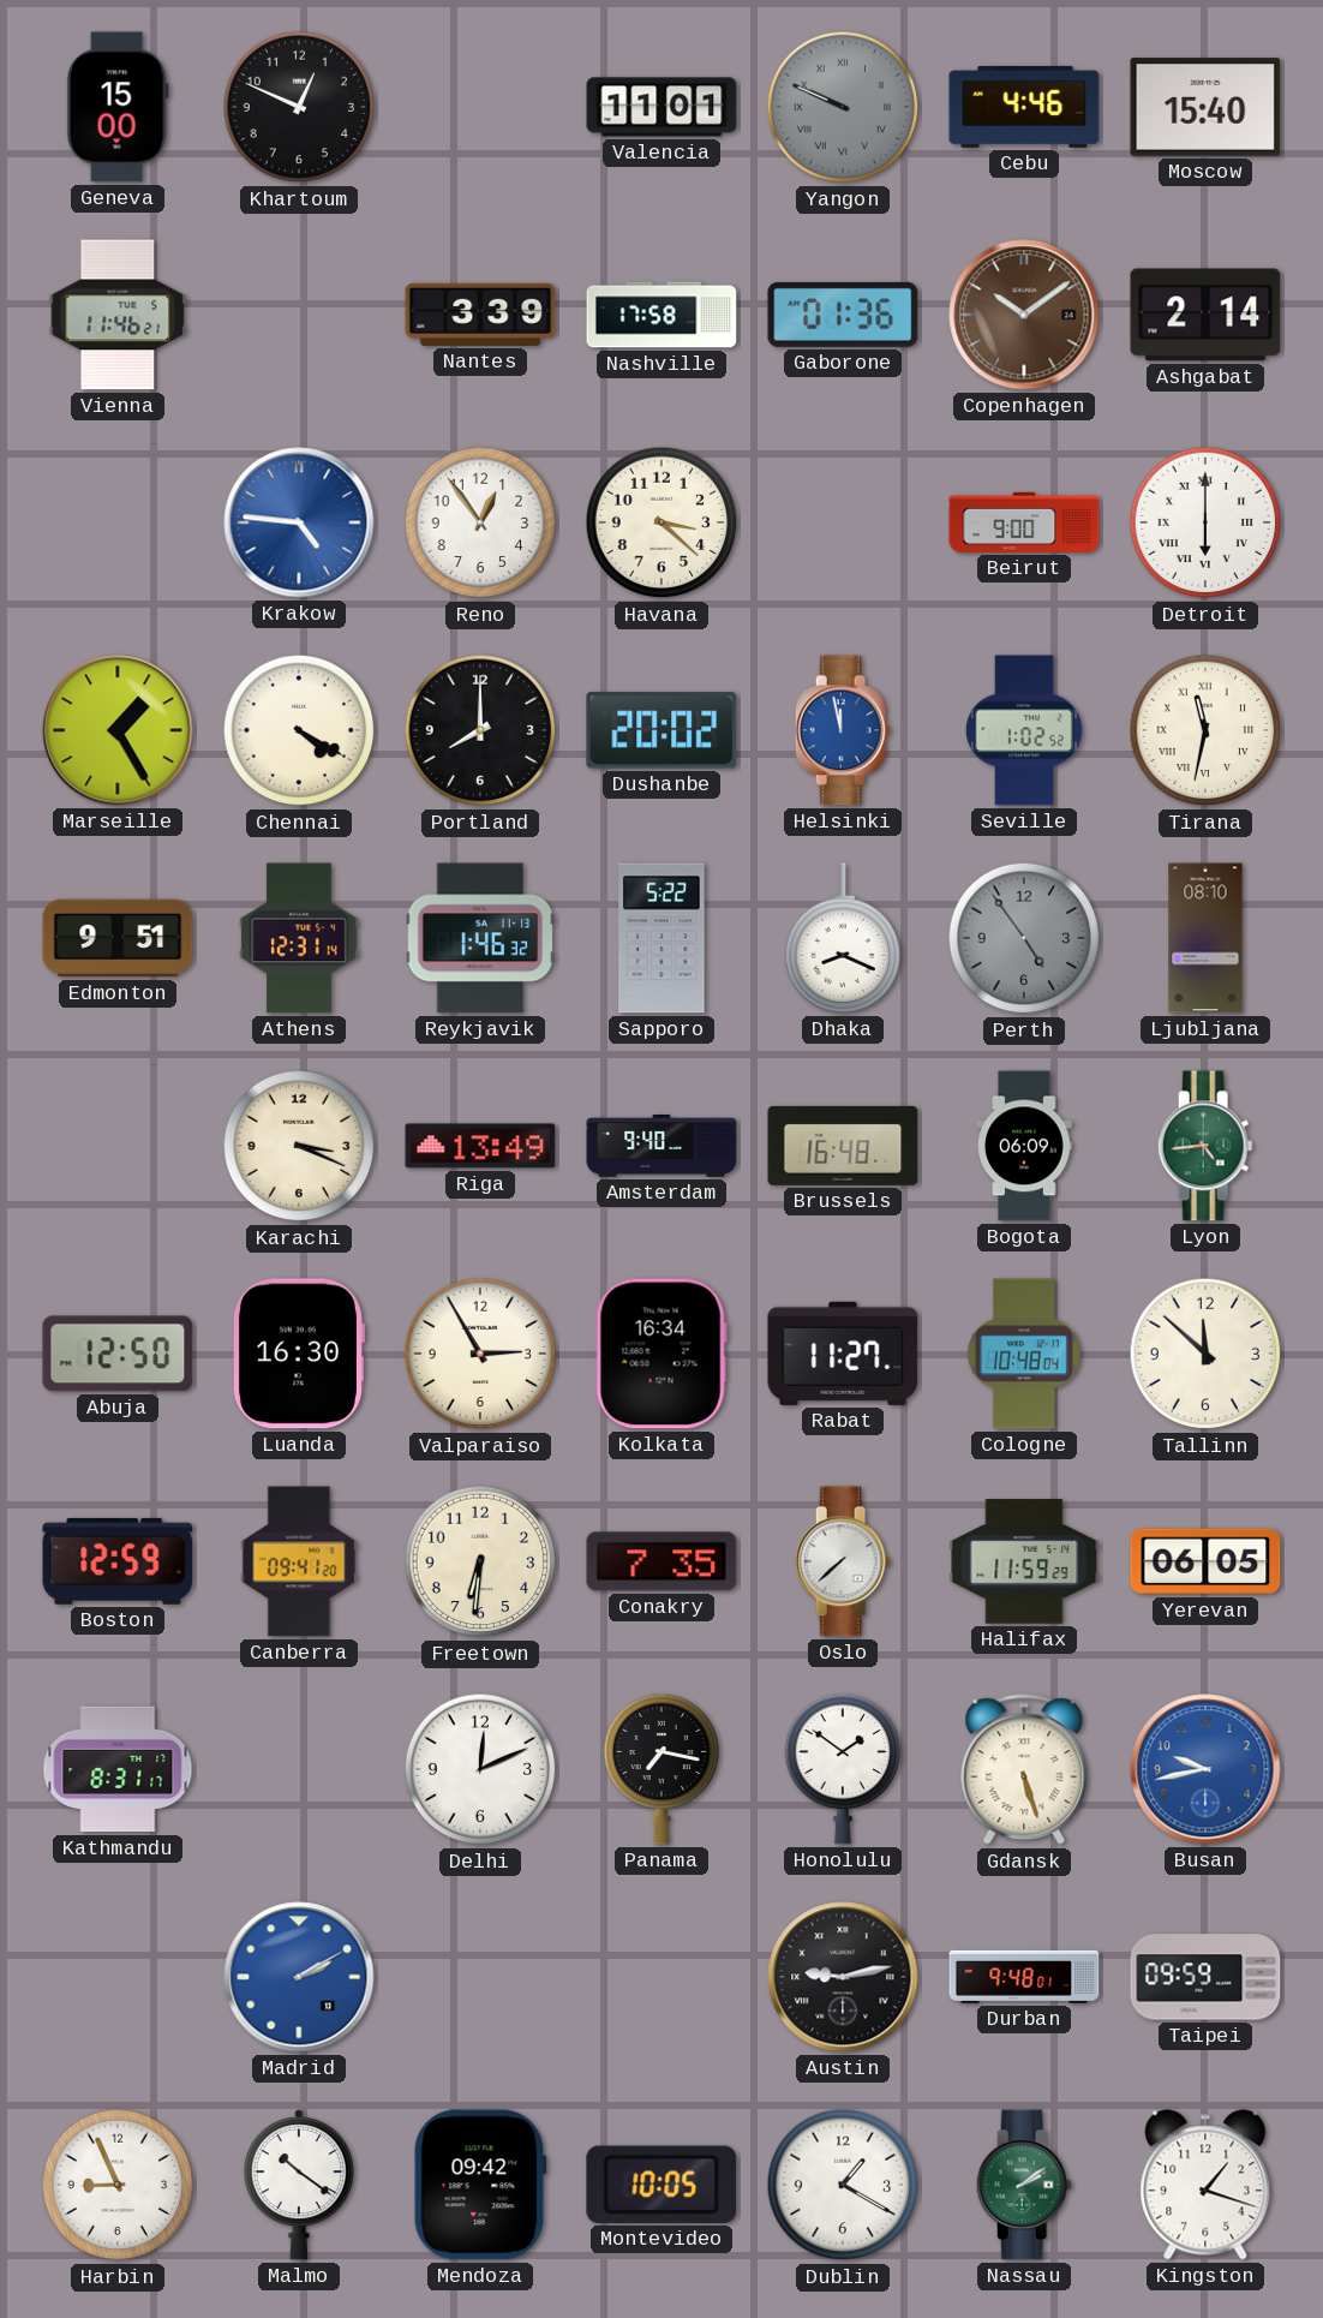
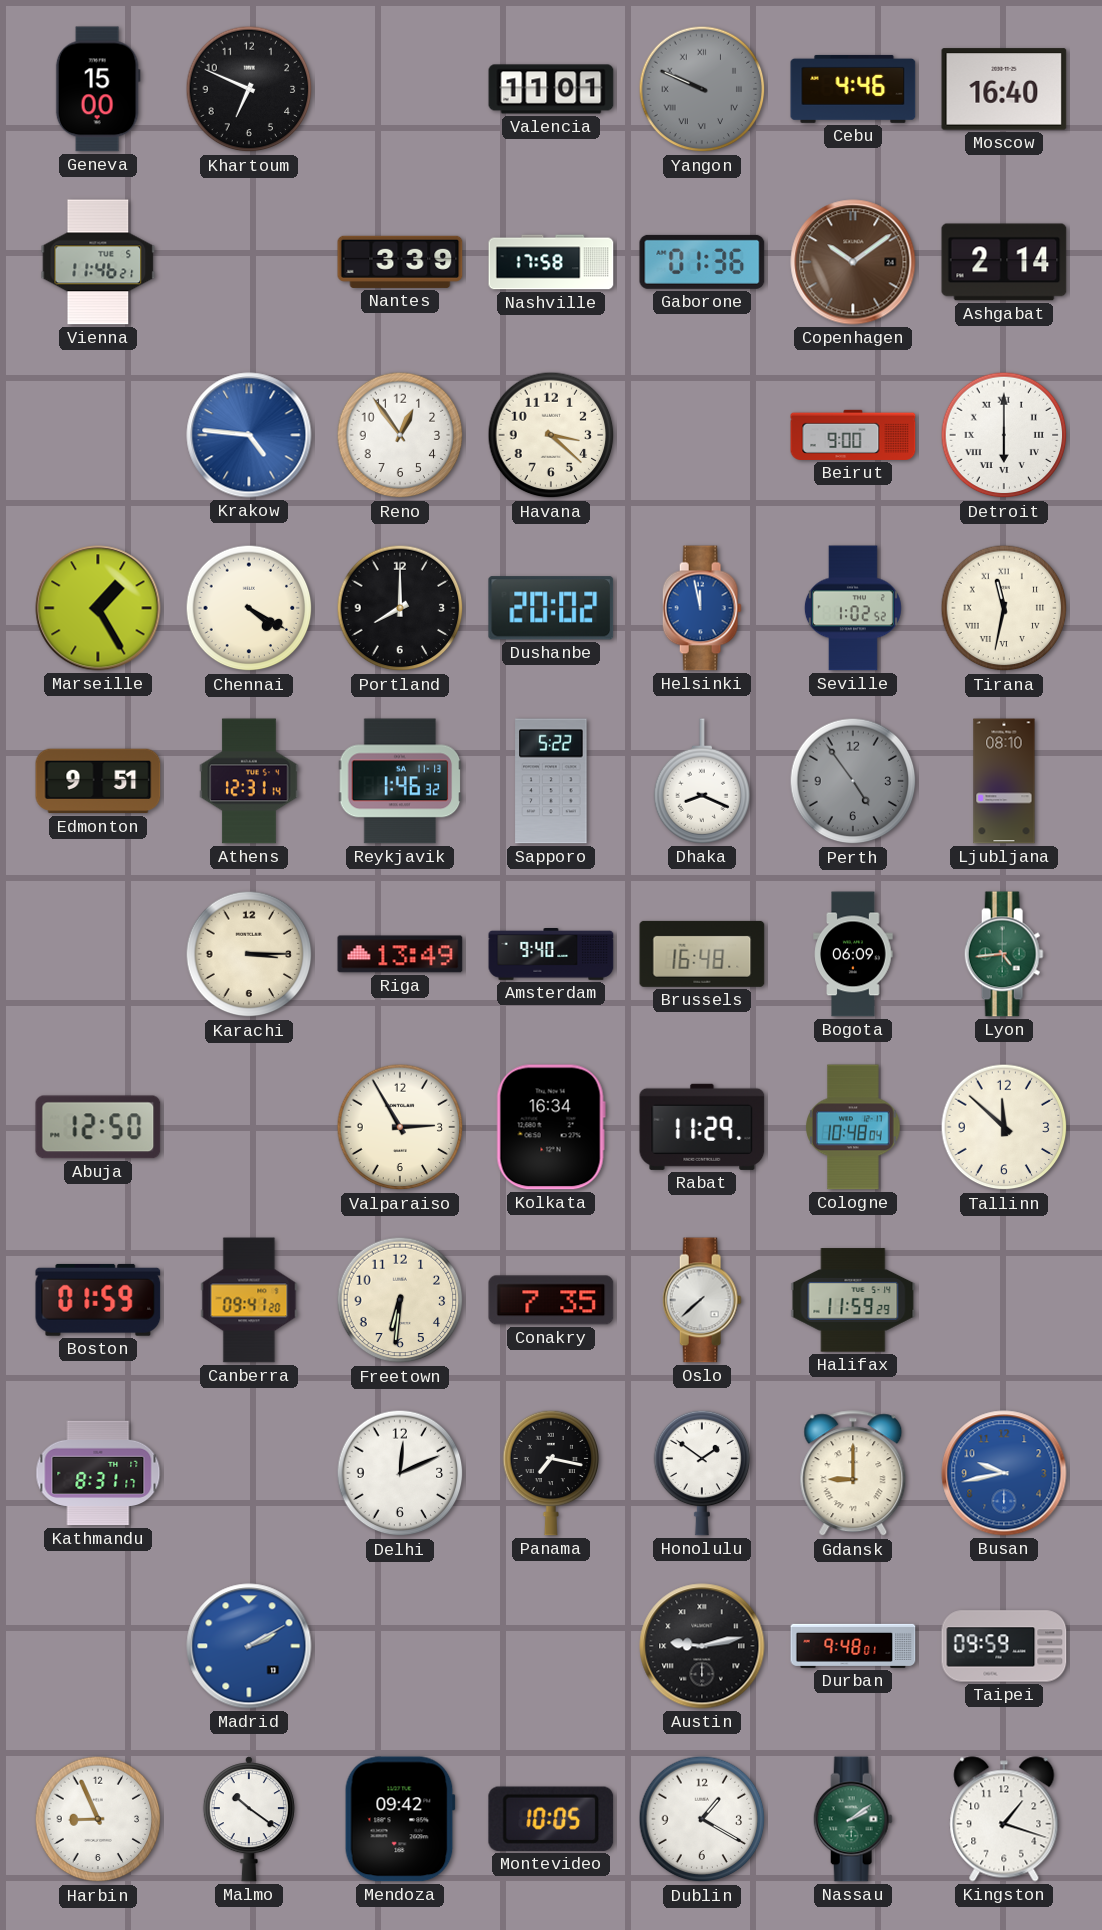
Khartoum: 12:49 -> 6:49 (249, 89)
Moscow: 15:40 -> 16:40 (1004, 89)
Karachi: 3:19 -> 3:15 (249, 954)
Luanda: 16:30 -> none (298, 1354)
Rabat: 11:27 -> 11:29 (702, 1127)
Boston: 12:59 -> 01:59 (98, 1300)
Yerevan: 06:05 -> none (1205, 1561)
Gdansk: 5:27 -> 9:00 (853, 1474)
